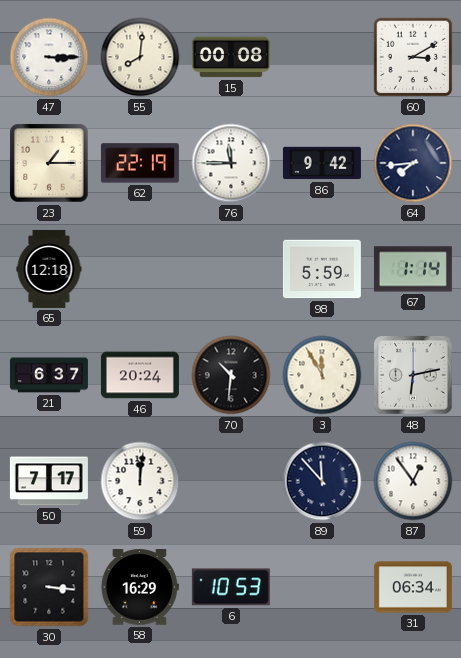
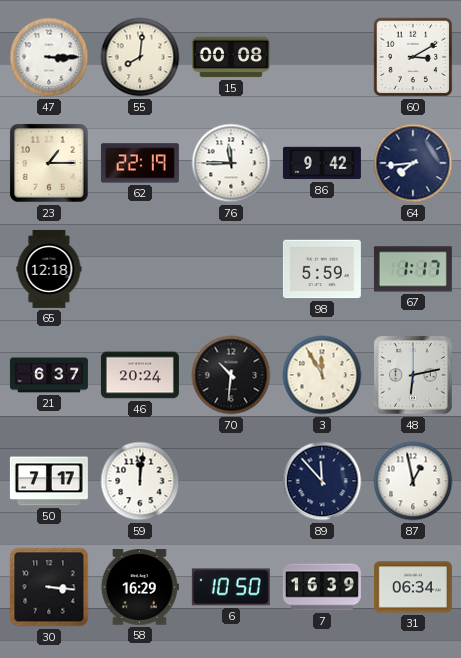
67: 1:14 -> 1:17 (413, 269)
87: 12:54 -> 12:58 (413, 481)
6: 10:53 -> 10:50 (231, 587)
7: none -> 16:39 (322, 587)
